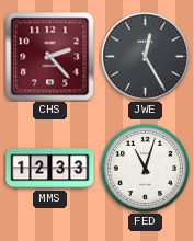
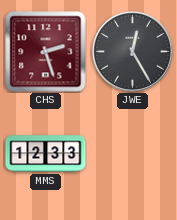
CHS: 2:23 -> 2:27 (46, 52)
FED: 11:03 -> none (145, 168)
